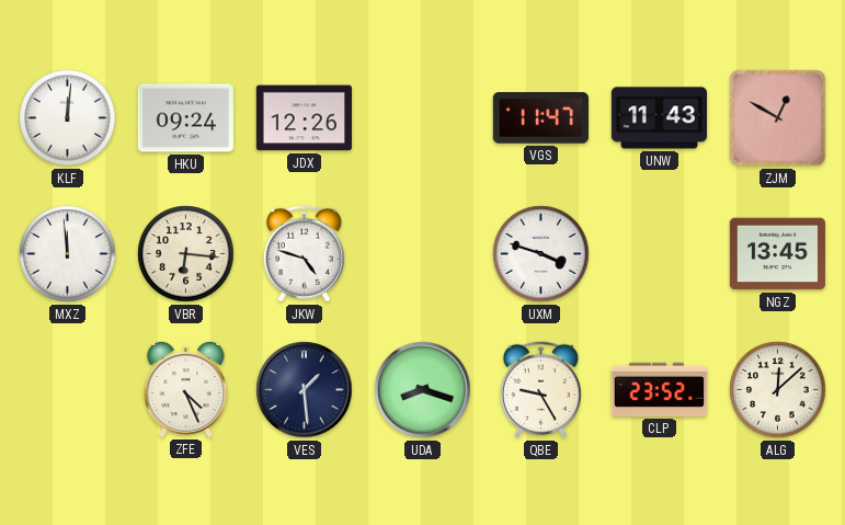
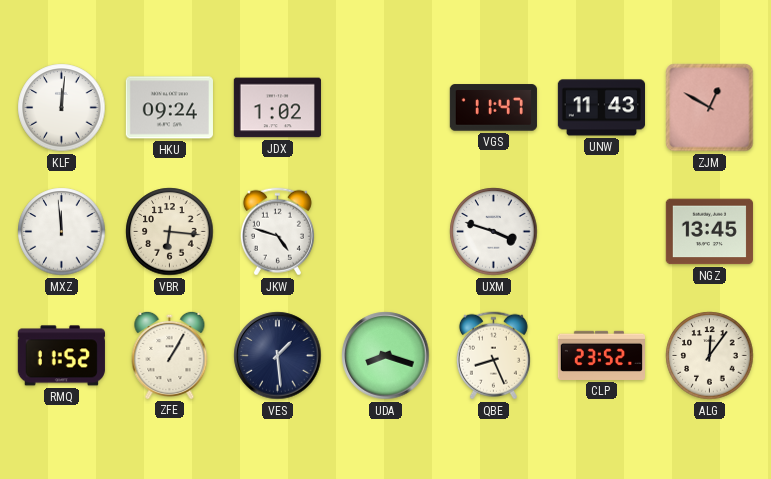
JDX: 12:26 -> 1:02 (277, 108)
RMQ: none -> 11:52 (61, 356)
ZFE: 4:26 -> 1:05 (170, 355)
QBE: 9:25 -> 8:26 (493, 356)
ALG: 12:08 -> 12:06 (710, 356)
